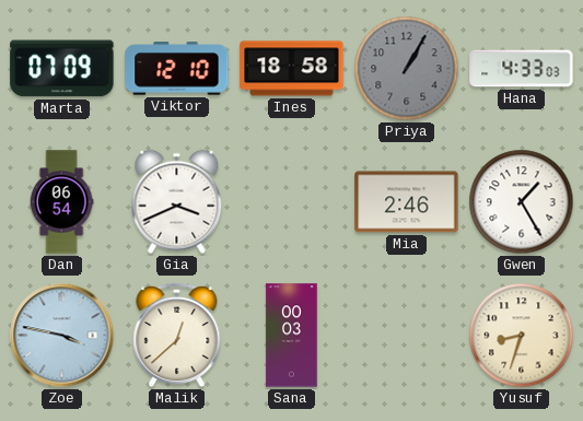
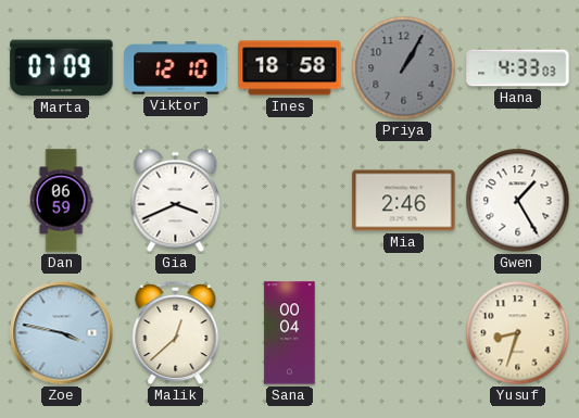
Dan: 06:54 -> 06:59 (61, 201)
Sana: 00:03 -> 00:04 (290, 333)
